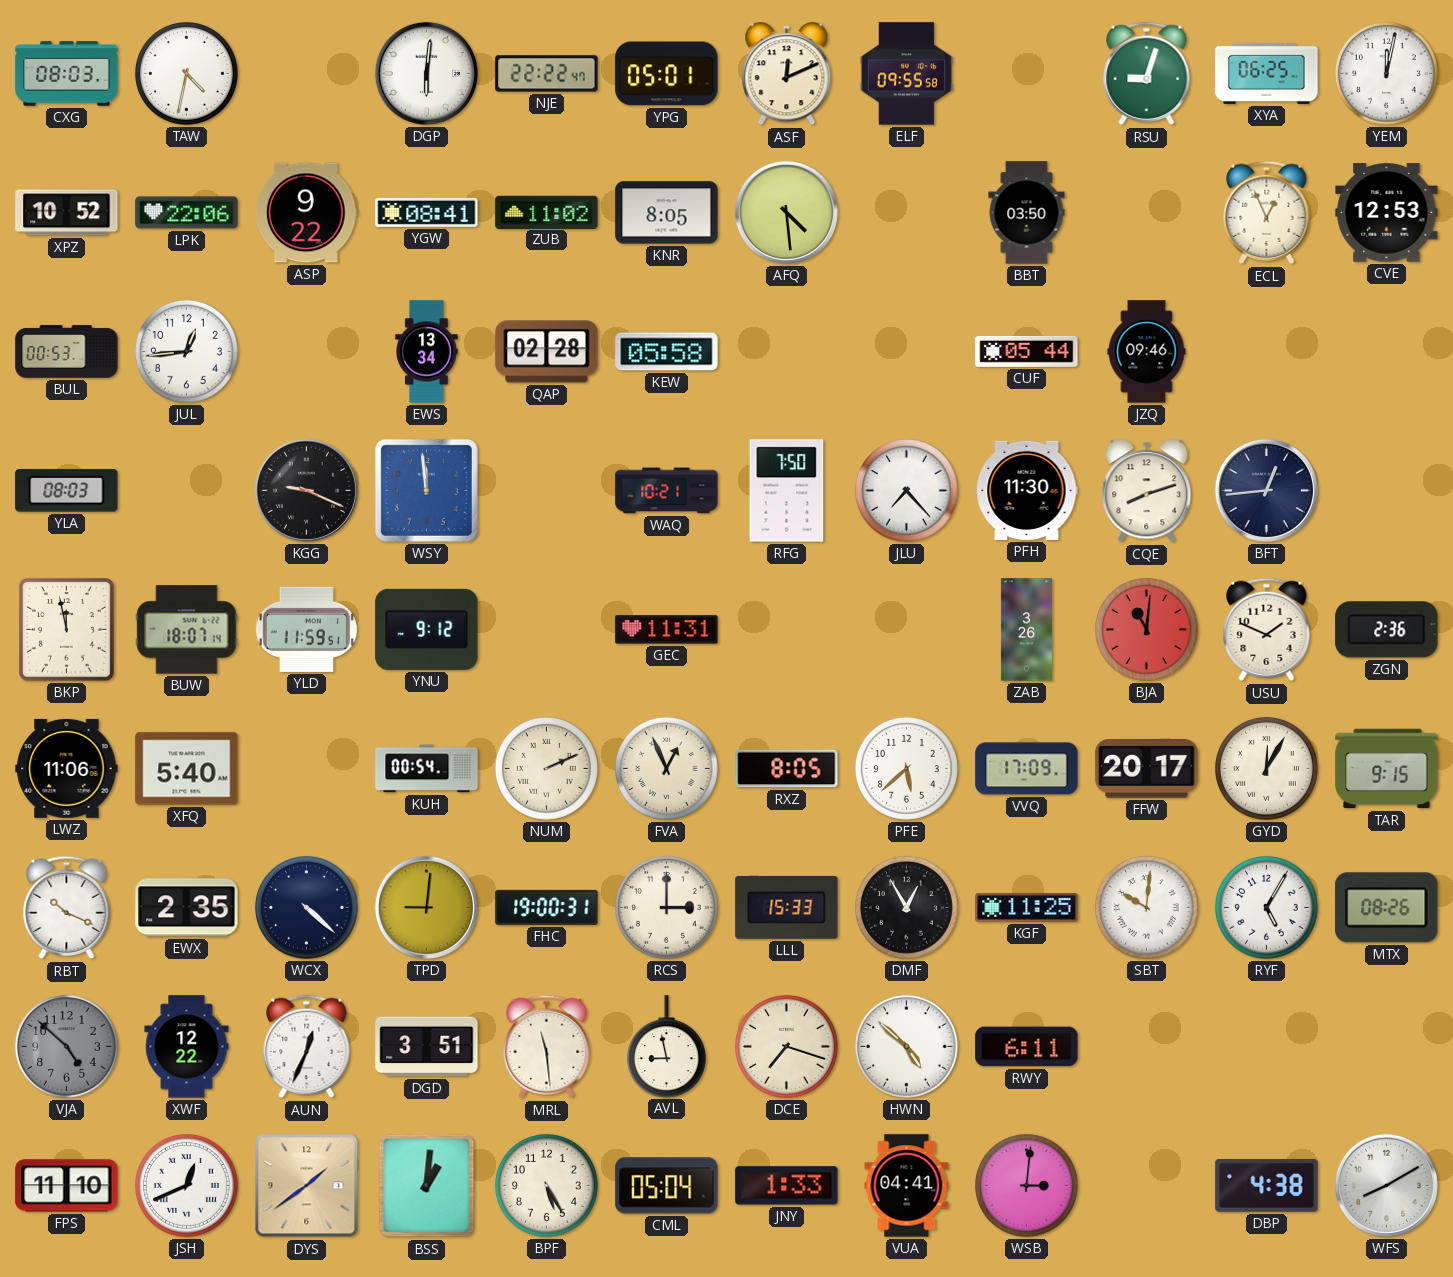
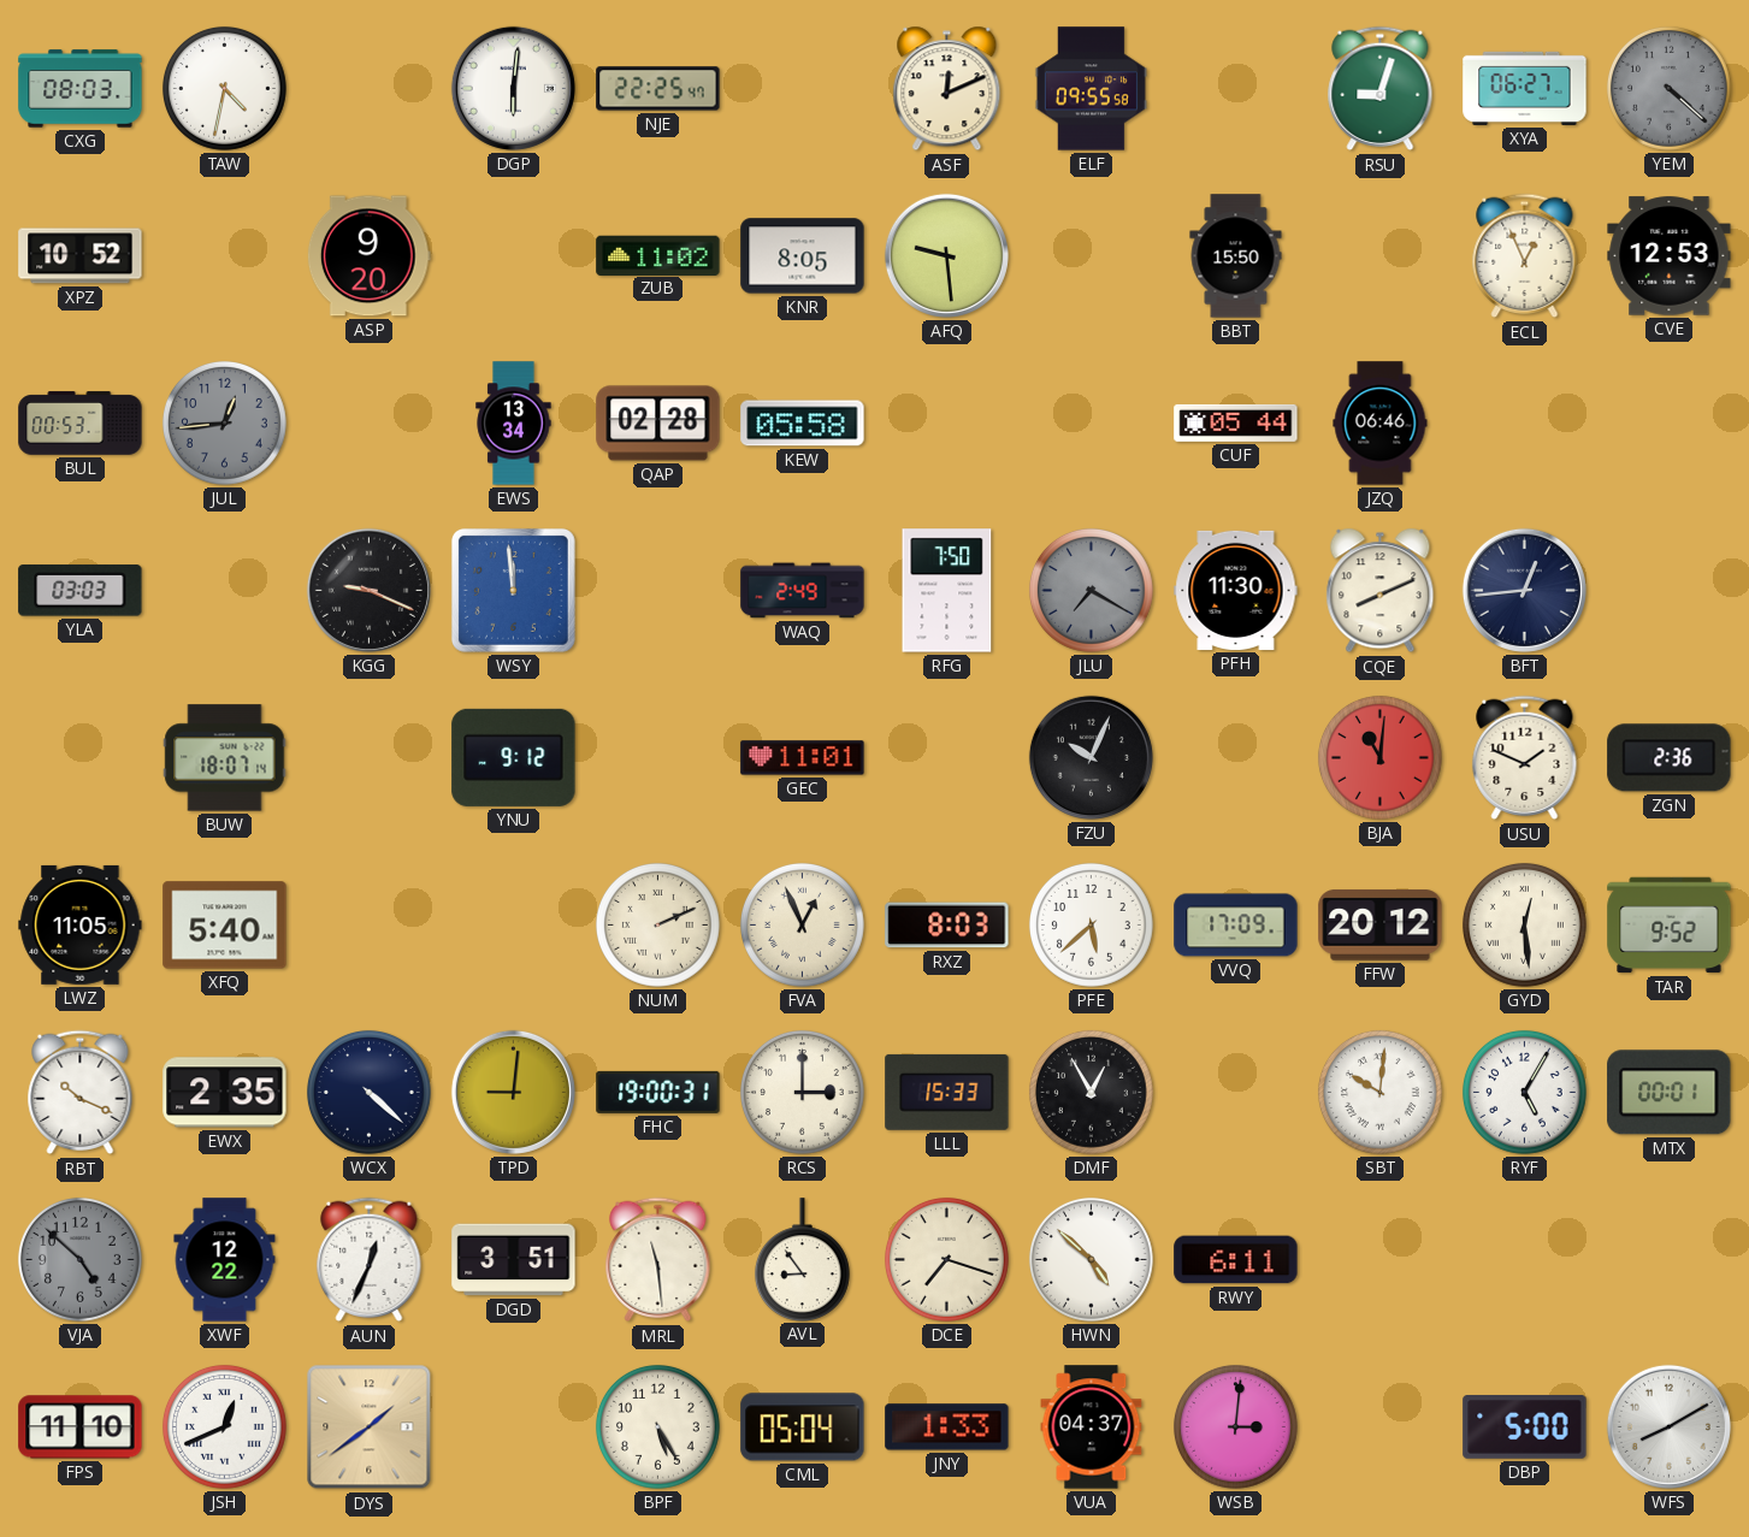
NJE: 22:22 -> 22:25 (658, 89)
YPG: 05:01 -> none (667, 74)
XYA: 06:25 -> 06:27 (1525, 88)
YEM: 12:02 -> 4:22 (1670, 89)
YEM dial: white -> grey (1670, 89)
LPK: 22:06 -> none (187, 213)
ASP: 9:22 -> 9:20 (368, 256)
YGW: 08:41 -> none (427, 212)
AFQ: 4:29 -> 9:29 (946, 255)
BBT: 03:50 -> 15:50 (1236, 256)
JUL dial: white -> grey (225, 424)
JZQ: 09:46 -> 06:46 (1381, 424)
YLA: 08:03 -> 03:03 (81, 591)
WAQ: 10:21 -> 2:49 (803, 591)
JLU: 7:23 -> 7:20 (1092, 591)
JLU dial: white -> grey (1092, 591)
CQE: 8:12 -> 8:11 (1381, 591)
BKP: 11:58 -> none (67, 630)
YLD: 11:59 -> none (306, 629)
GEC: 11:31 -> 11:01 (803, 758)
FZU: none -> 10:04 (1091, 757)
ZAB: 3:26 -> none (1026, 630)
LWZ: 11:06 -> 11:05 (81, 924)
KUH: 00:54 -> none (427, 769)
RXZ: 8:05 -> 8:03 (947, 926)
FFW: 20:17 -> 20:12 (1381, 926)
GYD: 12:05 -> 12:29 (1525, 926)
TAR: 9:15 -> 9:52 (1670, 926)
KGF: 11:25 -> none (1027, 908)
MTX: 08:26 -> 00:01 (1670, 1093)
AVL: 8:58 -> 8:54 (802, 1259)
BSS: 1:01 -> none (427, 1186)
VUA: 04:41 -> 04:37 (1092, 1427)
DBP: 4:38 -> 5:00 (1525, 1427)
